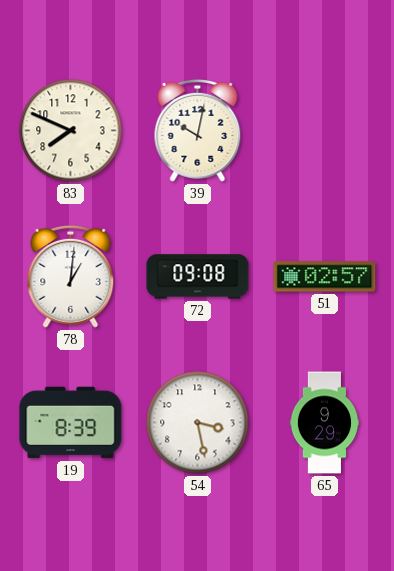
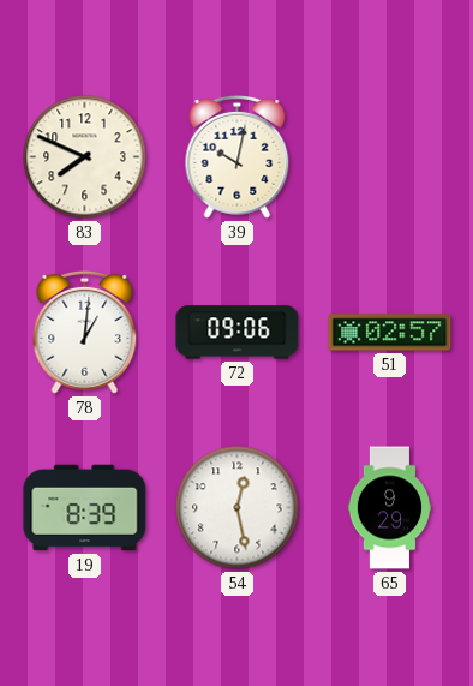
72: 09:08 -> 09:06 (238, 333)
54: 3:28 -> 12:28 (238, 508)
